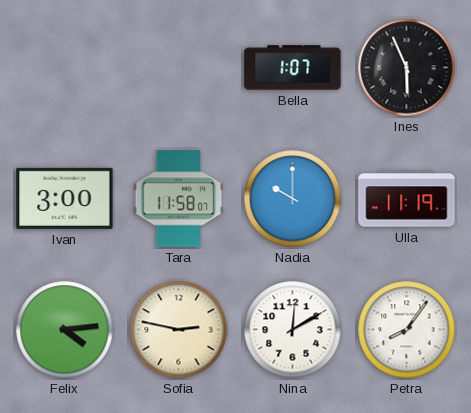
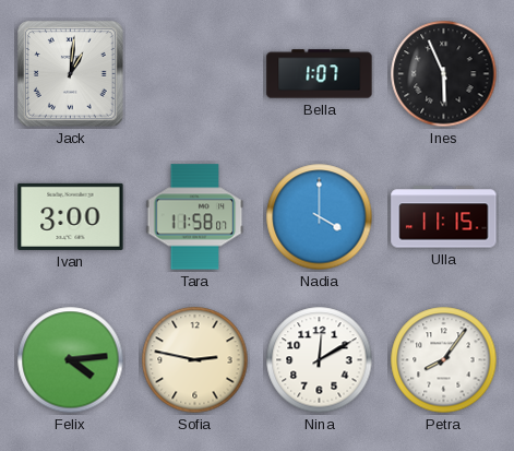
Jack: none -> 1:01 (71, 74)
Nadia: 10:00 -> 4:00 (320, 217)
Ulla: 11:19 -> 11:15 (444, 217)
